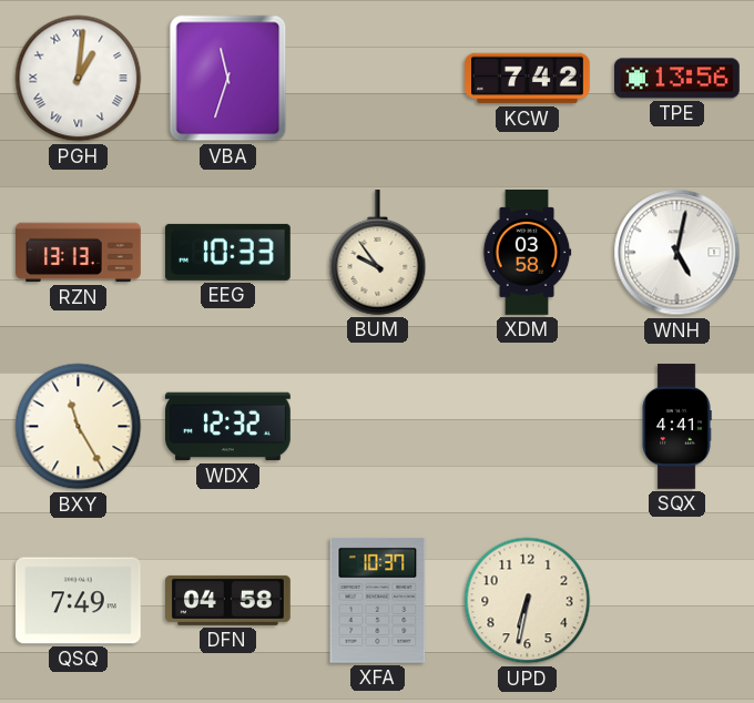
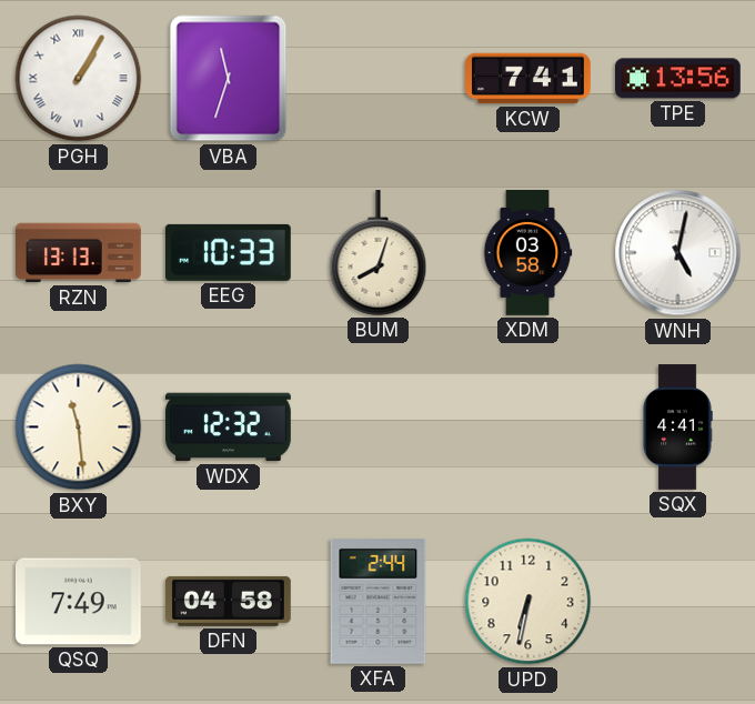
PGH: 1:01 -> 1:05 (79, 79)
KCW: 7:42 -> 7:41 (528, 79)
BUM: 9:54 -> 8:03 (379, 253)
BXY: 11:25 -> 11:29 (79, 428)
XFA: 10:37 -> 2:44 (379, 601)
